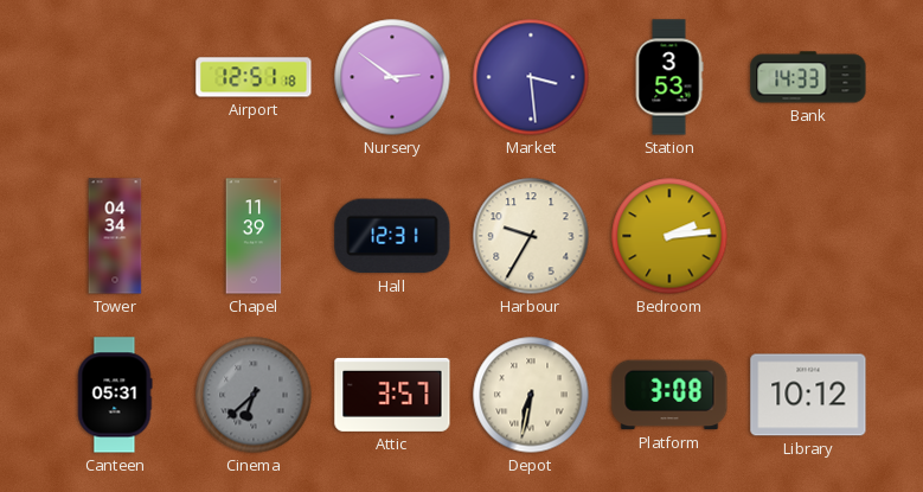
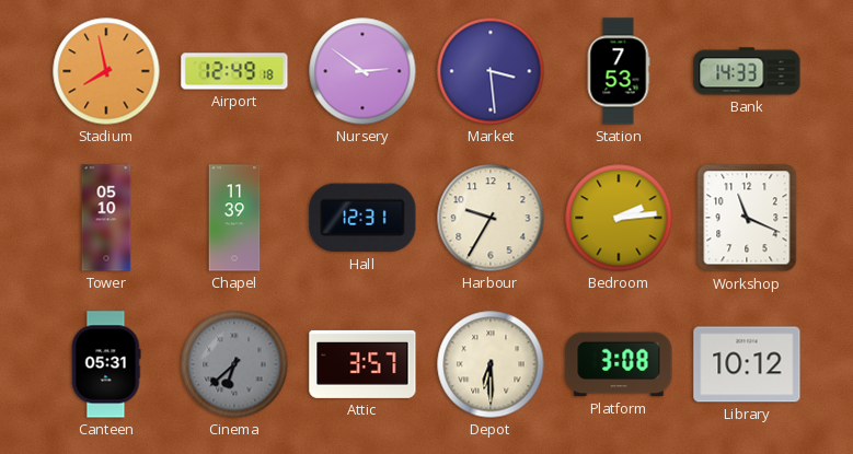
Stadium: none -> 7:58 (106, 71)
Airport: 12:51 -> 12:49 (234, 71)
Station: 3:53 -> 7:53 (619, 71)
Tower: 04:34 -> 05:10 (106, 218)
Workshop: none -> 11:19 (747, 218)
Depot: 6:32 -> 6:30 (491, 364)
